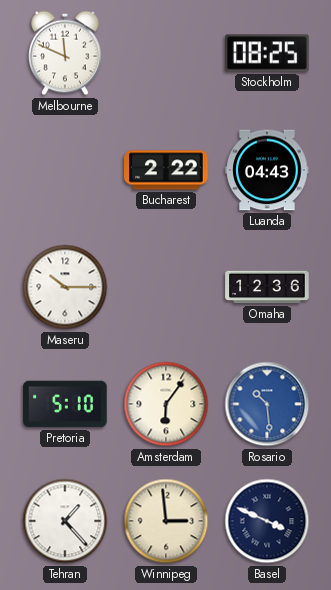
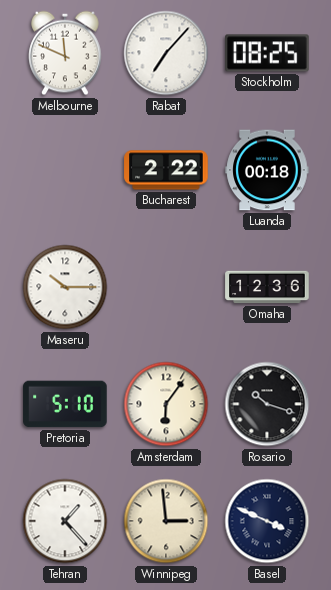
Rabat: none -> 7:07 (166, 53)
Luanda: 04:43 -> 00:18 (267, 170)
Rosario: 10:29 -> 10:18 (267, 404)
Rosario dial: blue -> black (267, 404)
